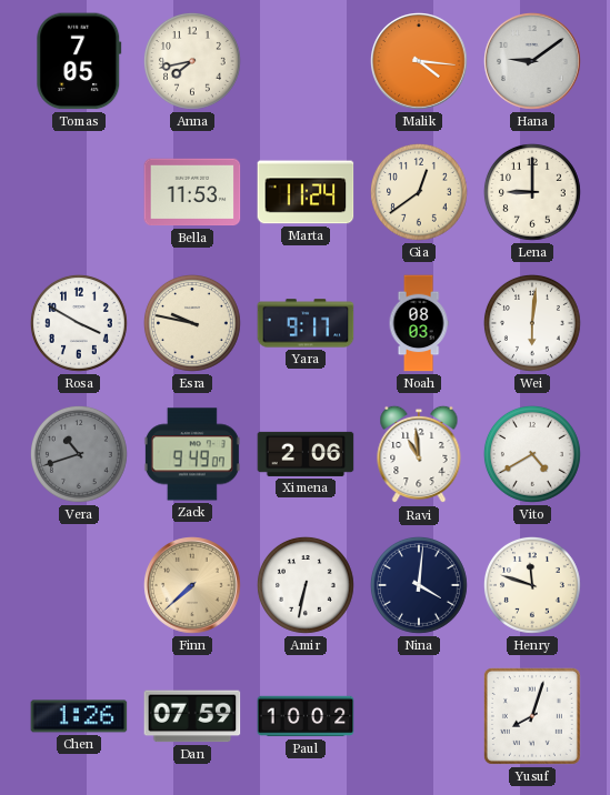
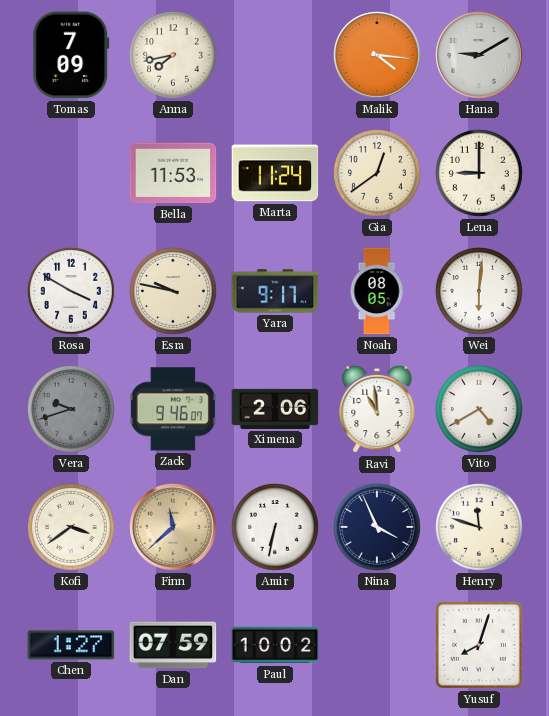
Tomas: 7:05 -> 7:09 (71, 55)
Hana: 9:09 -> 9:10 (480, 56)
Noah: 08:03 -> 08:05 (377, 291)
Vera: 10:42 -> 9:42 (72, 410)
Zack: 9:49 -> 9:46 (173, 409)
Kofi: none -> 3:39 (72, 528)
Finn: 7:38 -> 11:38 (174, 528)
Nina: 4:01 -> 3:56 (378, 528)
Chen: 1:26 -> 1:27 (71, 645)
